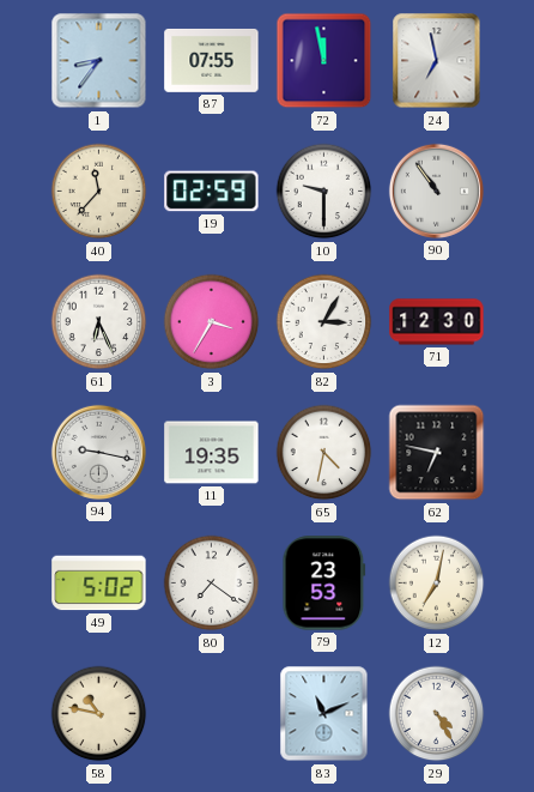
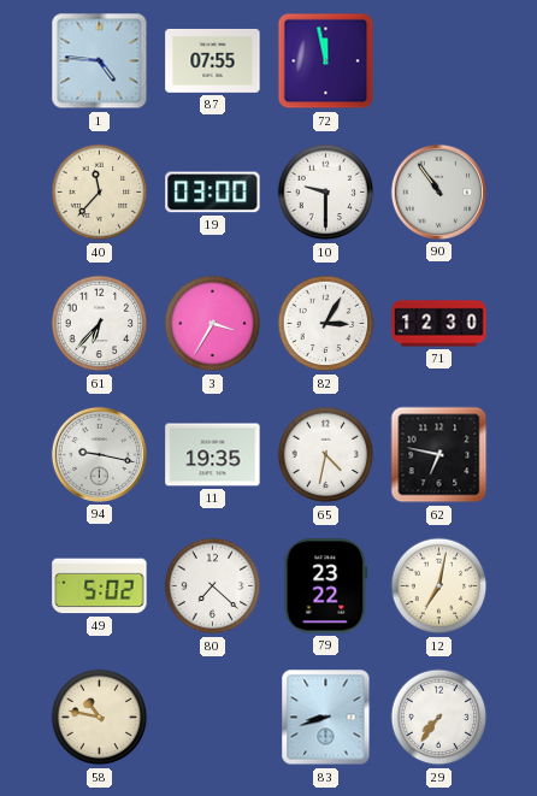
1: 8:36 -> 4:46 (100, 61)
24: 6:58 -> none (437, 61)
19: 02:59 -> 03:00 (213, 193)
61: 6:26 -> 6:37 (100, 324)
80: 7:21 -> 7:22 (213, 586)
79: 23:53 -> 23:22 (326, 586)
83: 11:11 -> 8:42 (326, 718)
29: 4:25 -> 7:36 (439, 718)
